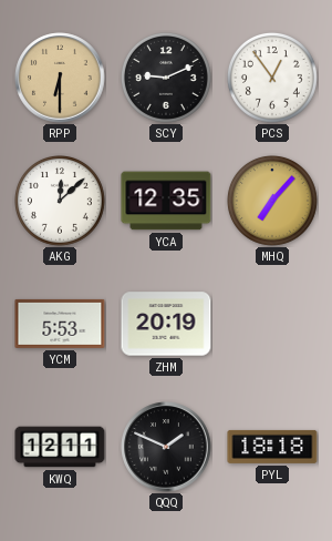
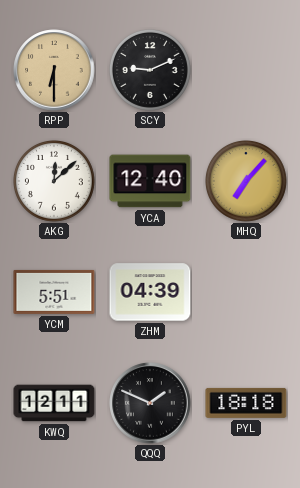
PCS: 12:54 -> none (272, 78)
YCA: 12:35 -> 12:40 (150, 181)
YCM: 5:53 -> 5:51 (54, 292)
ZHM: 20:19 -> 04:39 (150, 292)
